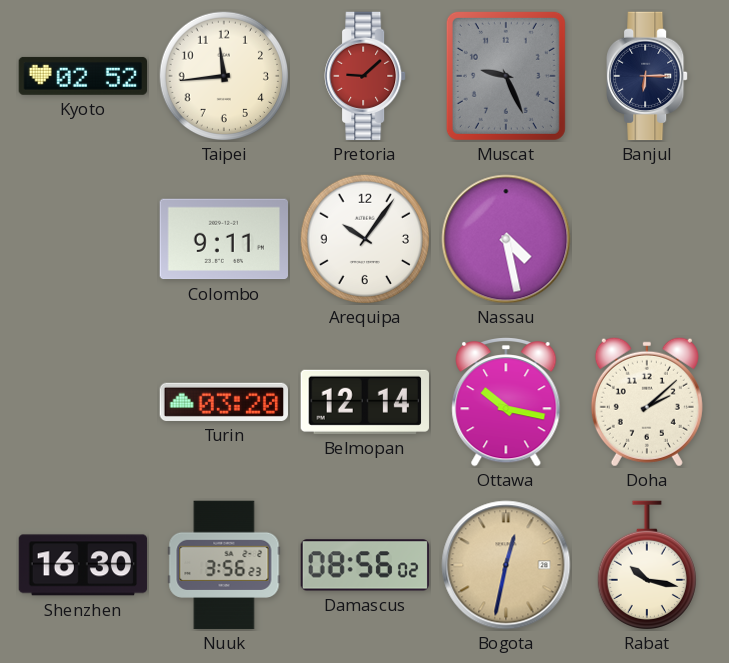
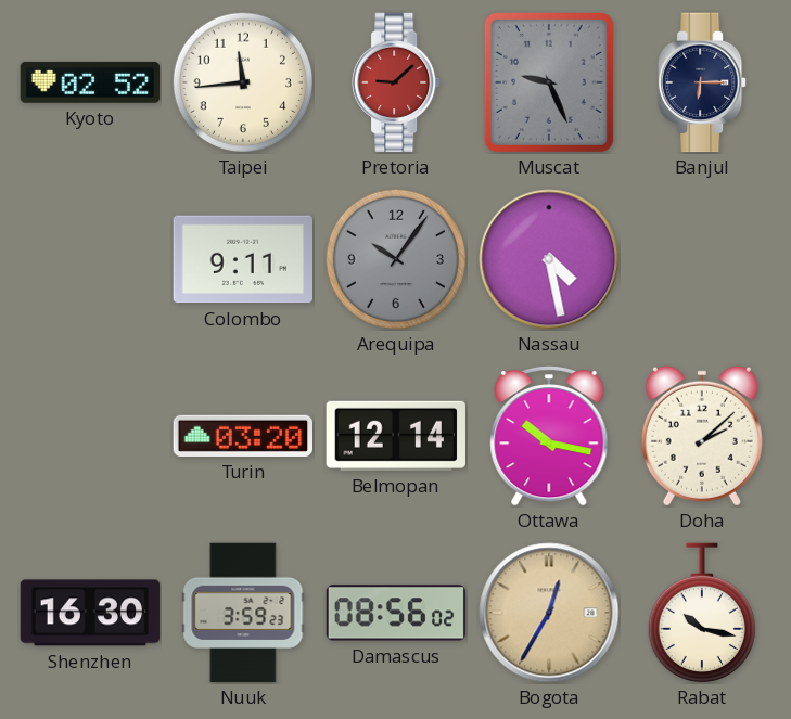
Arequipa dial: white -> grey (395, 258)
Nuuk: 3:56 -> 3:59 (243, 613)
Bogota: 12:32 -> 12:35 (549, 613)
